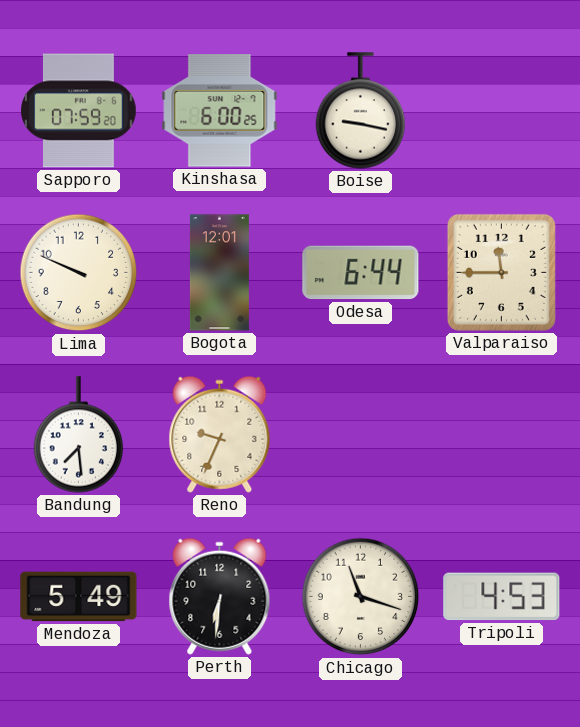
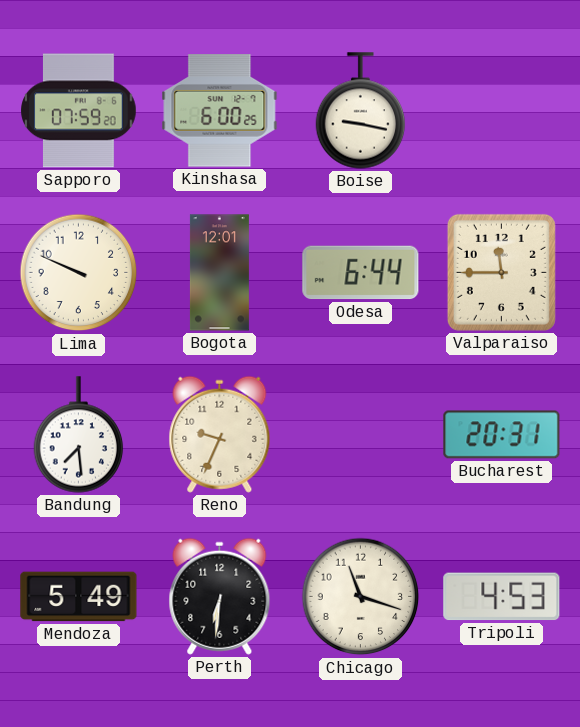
Bucharest: none -> 20:31 (502, 435)
